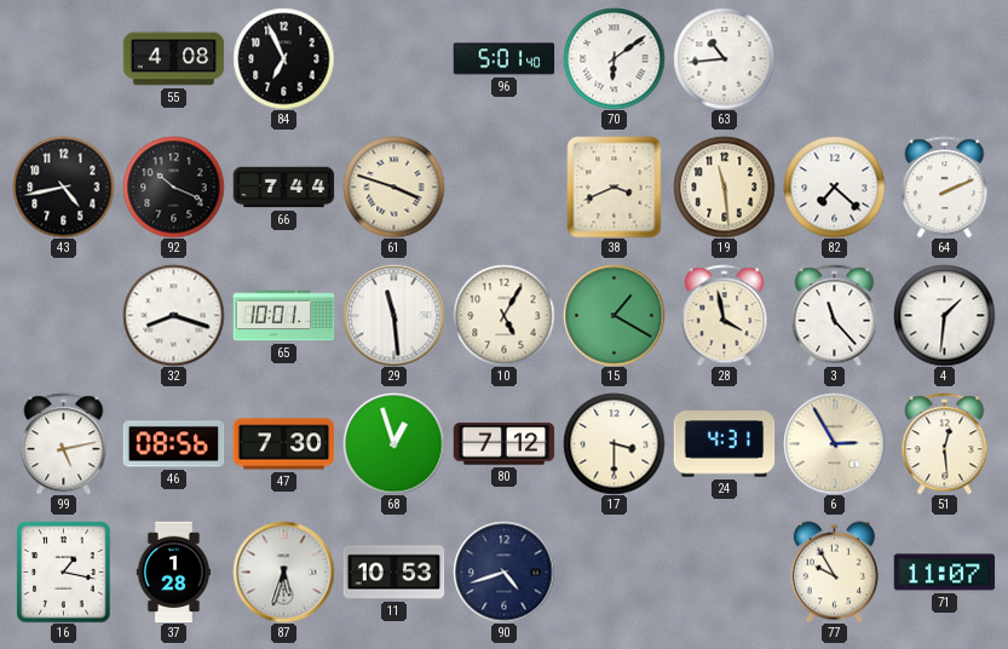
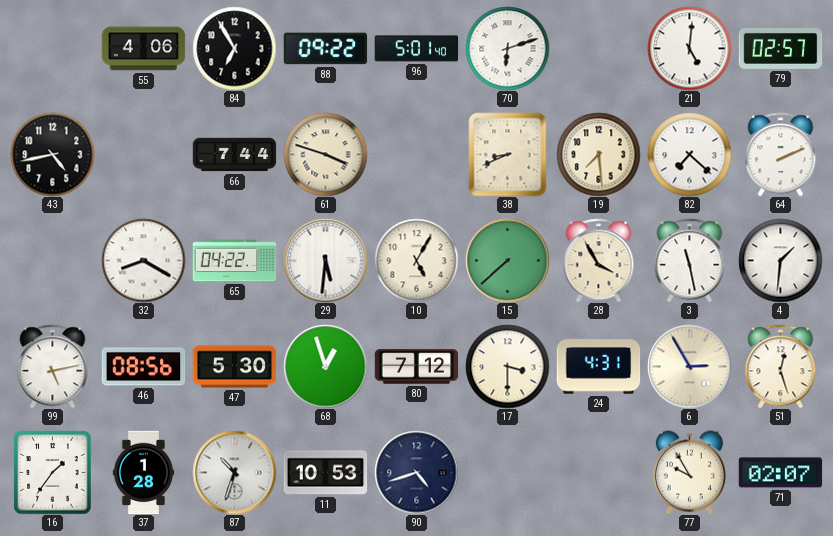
55: 4:08 -> 4:06 (143, 49)
84: 6:56 -> 6:55 (234, 48)
88: none -> 09:22 (325, 49)
70: 6:09 -> 6:12 (507, 48)
63: 10:44 -> none (724, 58)
21: none -> 5:01 (689, 48)
79: none -> 02:57 (780, 48)
92: 10:19 -> none (173, 186)
38: 3:41 -> 8:41 (508, 154)
19: 11:29 -> 7:29 (598, 154)
32: 8:18 -> 8:20 (143, 260)
65: 10:01 -> 04:22 (234, 261)
29: 11:29 -> 5:31 (325, 260)
15: 1:20 -> 7:38 (507, 260)
28: 3:58 -> 3:55 (599, 260)
3: 11:23 -> 11:28 (690, 260)
47: 7:30 -> 5:30 (234, 367)
51: 12:29 -> 12:27 (781, 366)
16: 1:17 -> 1:36 (53, 472)
87: 5:33 -> 10:33 (234, 472)
71: 11:07 -> 02:07 (780, 473)
